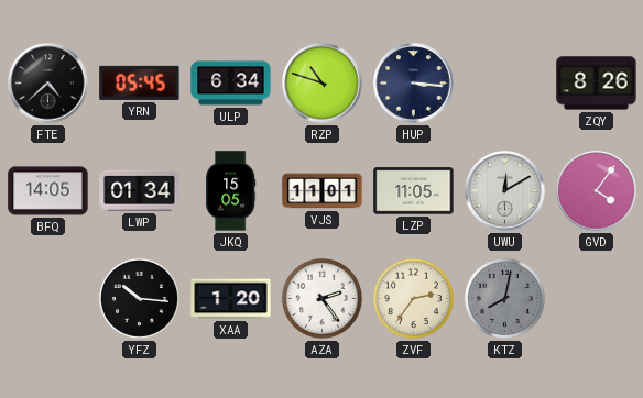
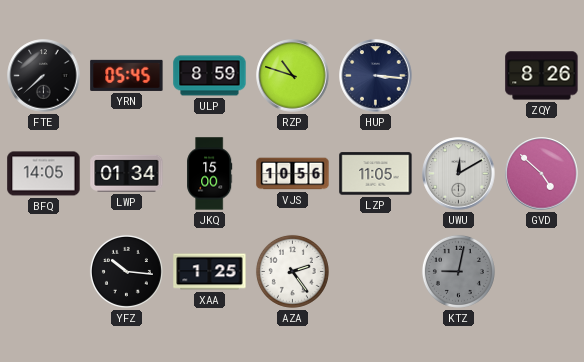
FTE: 4:38 -> 7:38 (44, 76)
ULP: 6:34 -> 8:59 (210, 76)
JKQ: 15:05 -> 15:00 (210, 174)
VJS: 11:01 -> 10:56 (293, 174)
GVD: 4:06 -> 4:52 (542, 174)
XAA: 1:20 -> 1:25 (210, 272)
ZVF: 2:36 -> none (413, 298)
KTZ: 8:02 -> 9:02 (458, 271)
